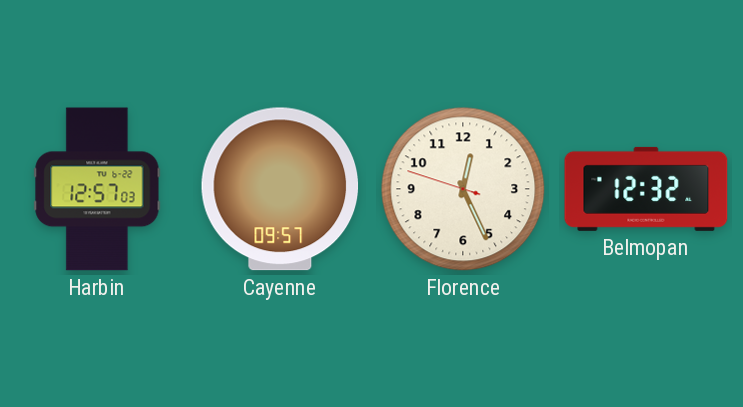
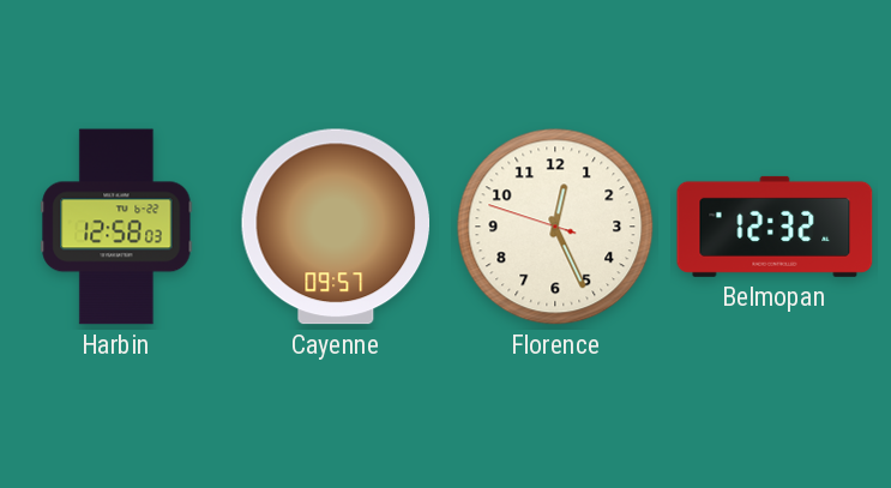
Harbin: 12:57 -> 12:58 (116, 227)
